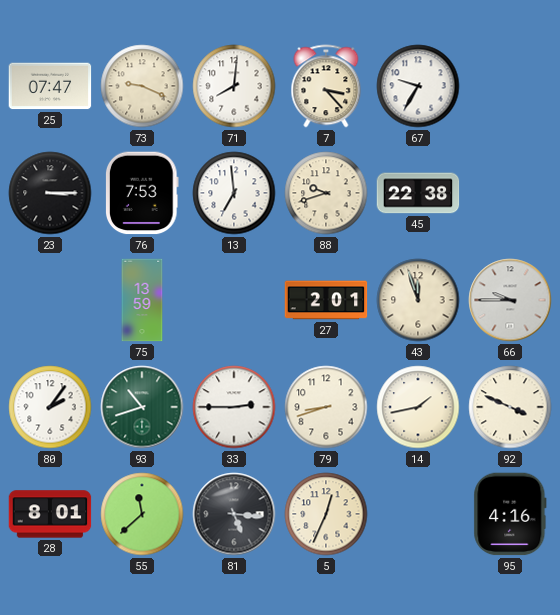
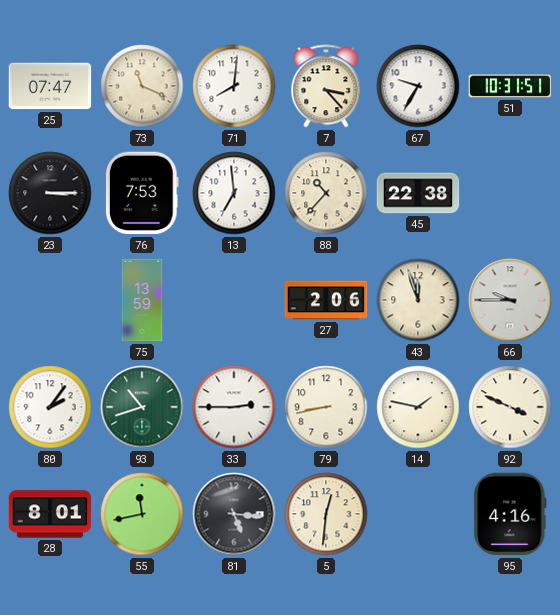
73: 9:19 -> 11:19 (142, 86)
51: none -> 10:31 (510, 86)
88: 9:42 -> 10:37 (326, 193)
27: 2:01 -> 2:06 (326, 300)
79: 8:42 -> 8:43 (326, 407)
14: 1:43 -> 1:47 (418, 407)
55: 11:38 -> 11:43 (142, 514)
5: 12:34 -> 12:31 (326, 514)
